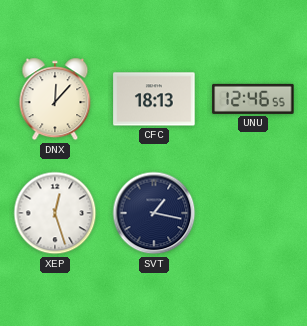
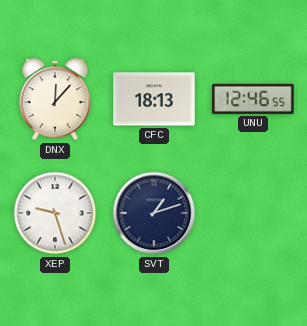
XEP: 12:27 -> 9:27 (55, 213)
SVT: 1:17 -> 1:12 (154, 213)
